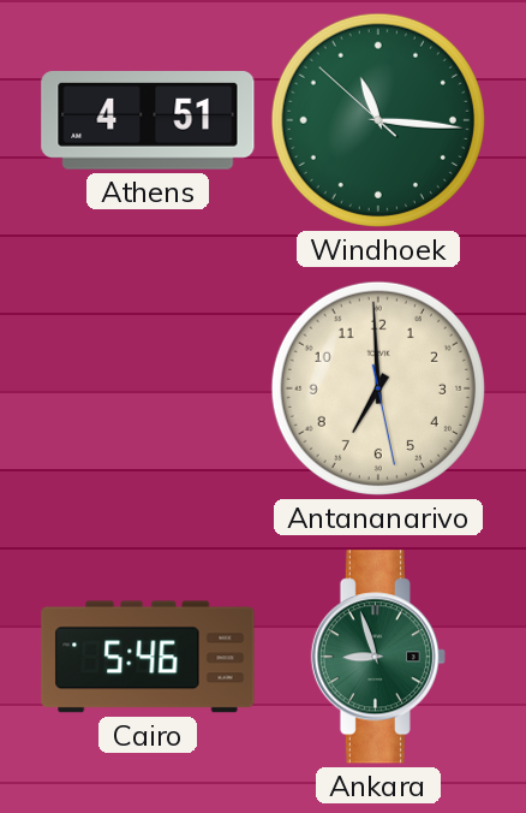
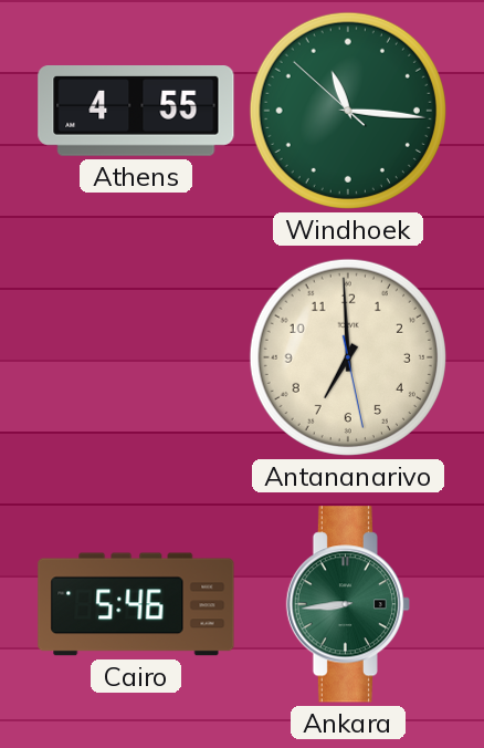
Athens: 4:51 -> 4:55 (136, 111)
Ankara: 8:57 -> 8:44 (347, 604)
